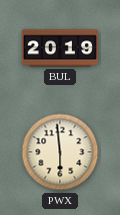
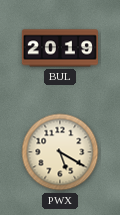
PWX: 5:59 -> 5:20 (60, 152)
